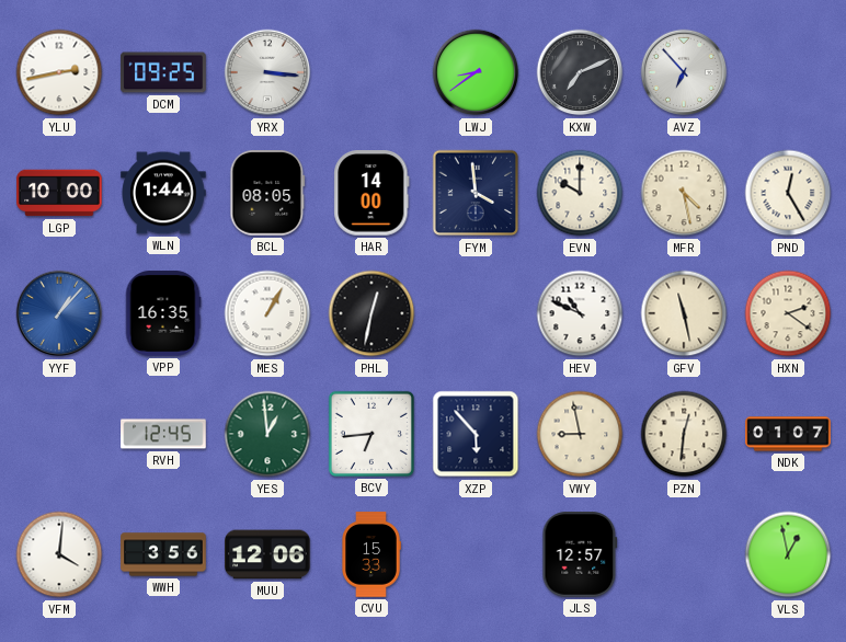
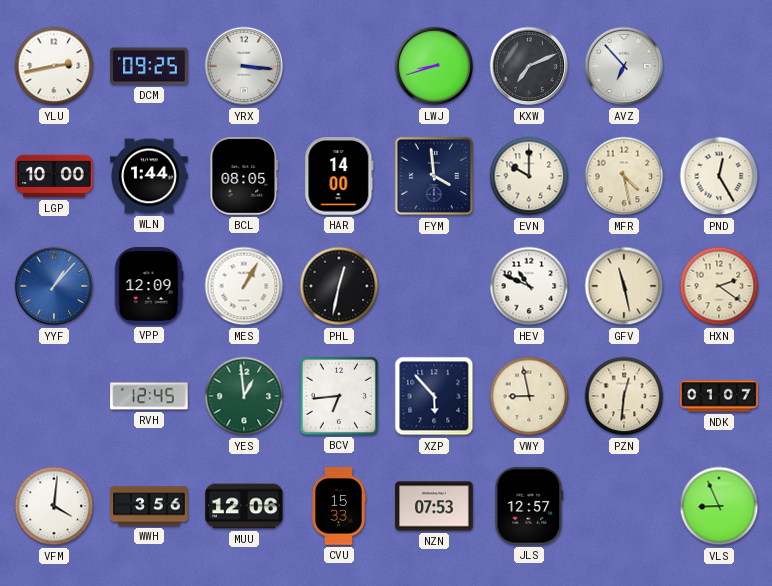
LWJ: 8:39 -> 8:42 (434, 66)
VPP: 16:35 -> 12:09 (149, 286)
NZN: none -> 07:53 (434, 506)
VLS: 12:58 -> 8:56 (719, 506)
